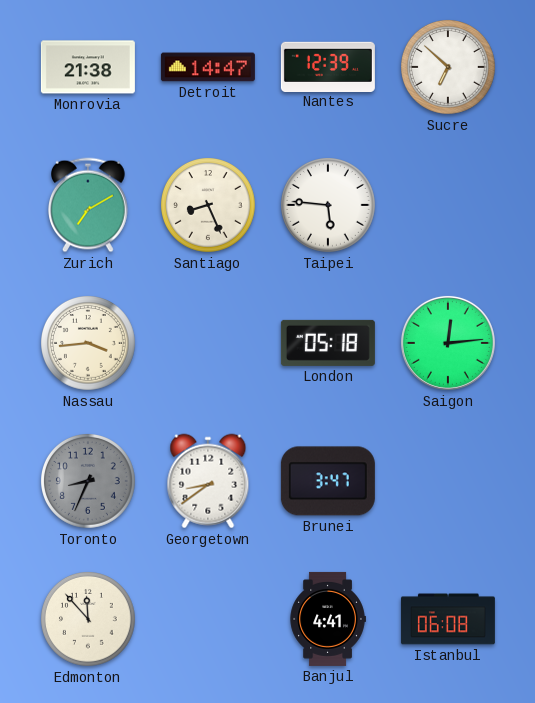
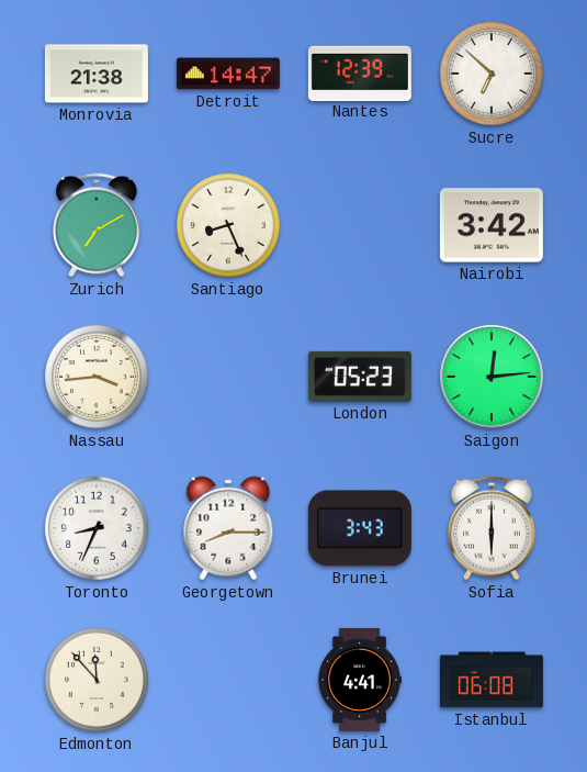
Taipei: 5:46 -> none (329, 206)
Nairobi: none -> 3:42 (492, 225)
London: 05:18 -> 05:23 (360, 377)
Toronto dial: grey -> white (98, 529)
Georgetown: 8:39 -> 8:15 (228, 528)
Brunei: 3:47 -> 3:43 (360, 528)
Sofia: none -> 6:00 (493, 528)
